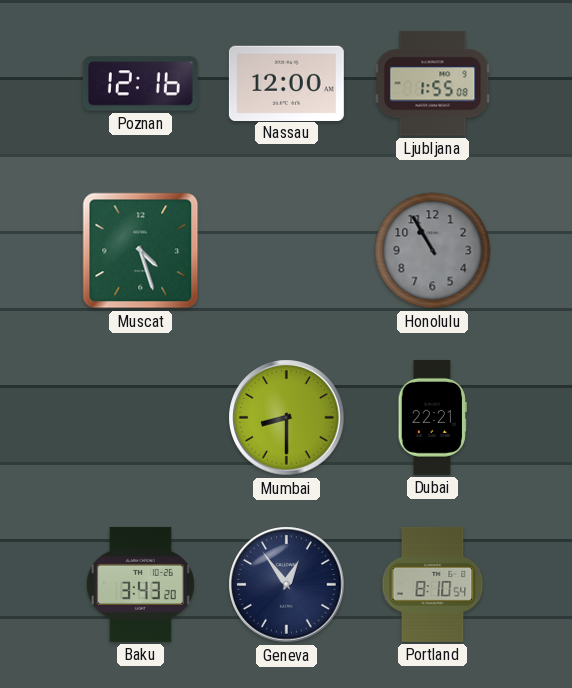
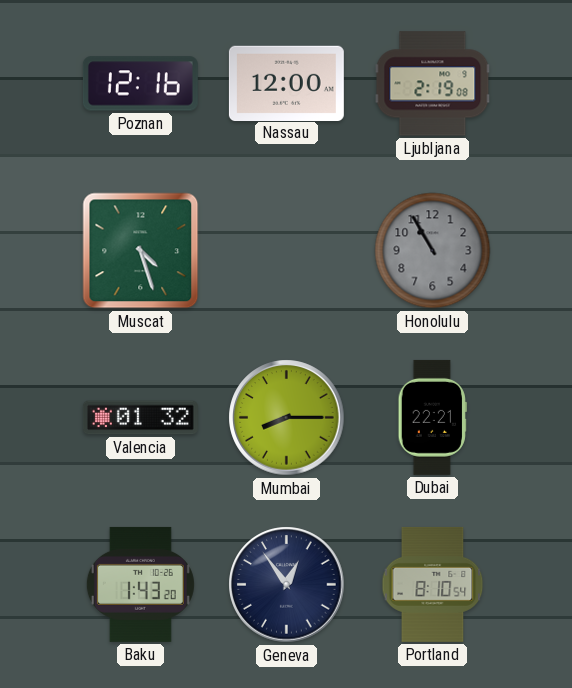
Ljubljana: 1:55 -> 2:19 (433, 84)
Valencia: none -> 01:32 (140, 418)
Mumbai: 8:30 -> 8:15 (287, 418)
Baku: 3:43 -> 1:43 (140, 584)
